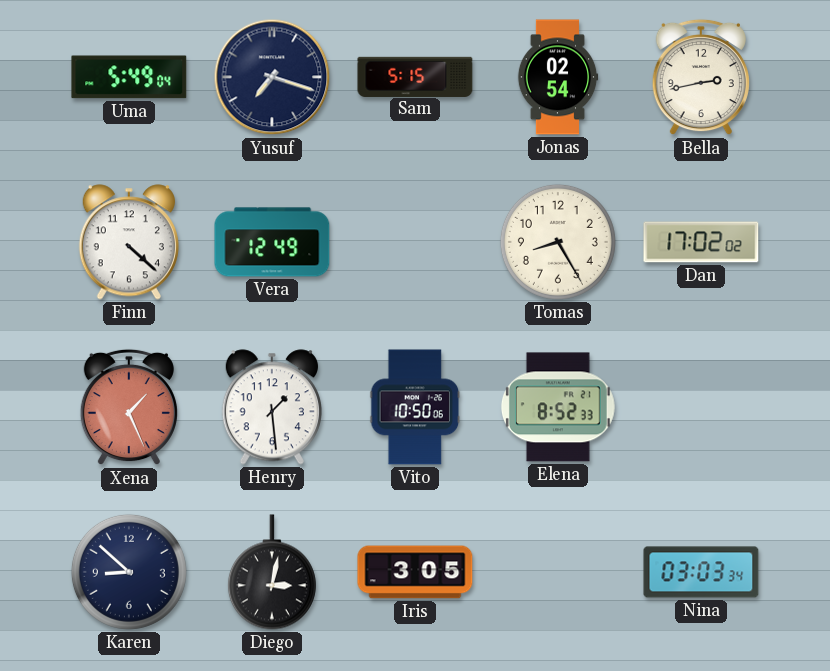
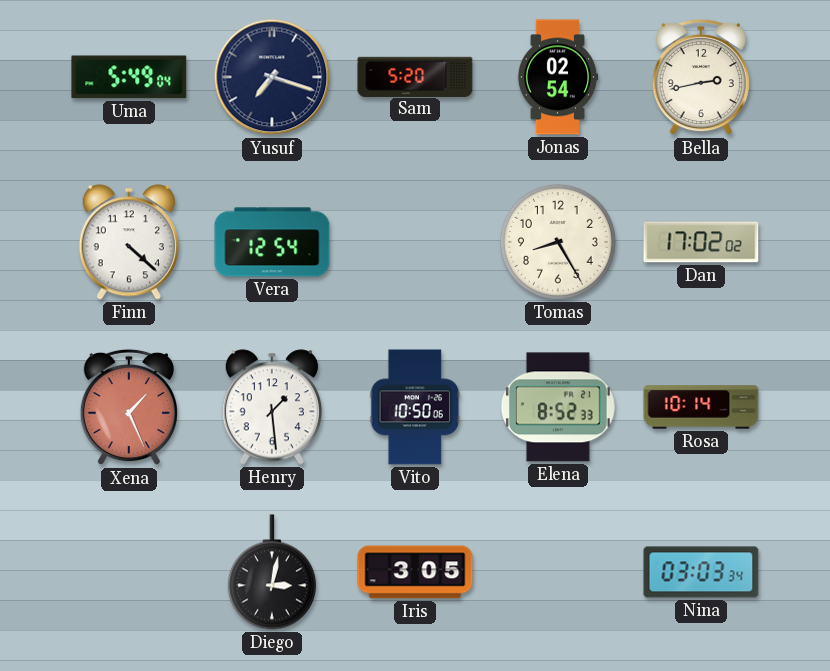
Sam: 5:15 -> 5:20 (415, 76)
Vera: 12:49 -> 12:54 (272, 242)
Rosa: none -> 10:14 (701, 407)
Karen: 8:52 -> none (129, 572)
